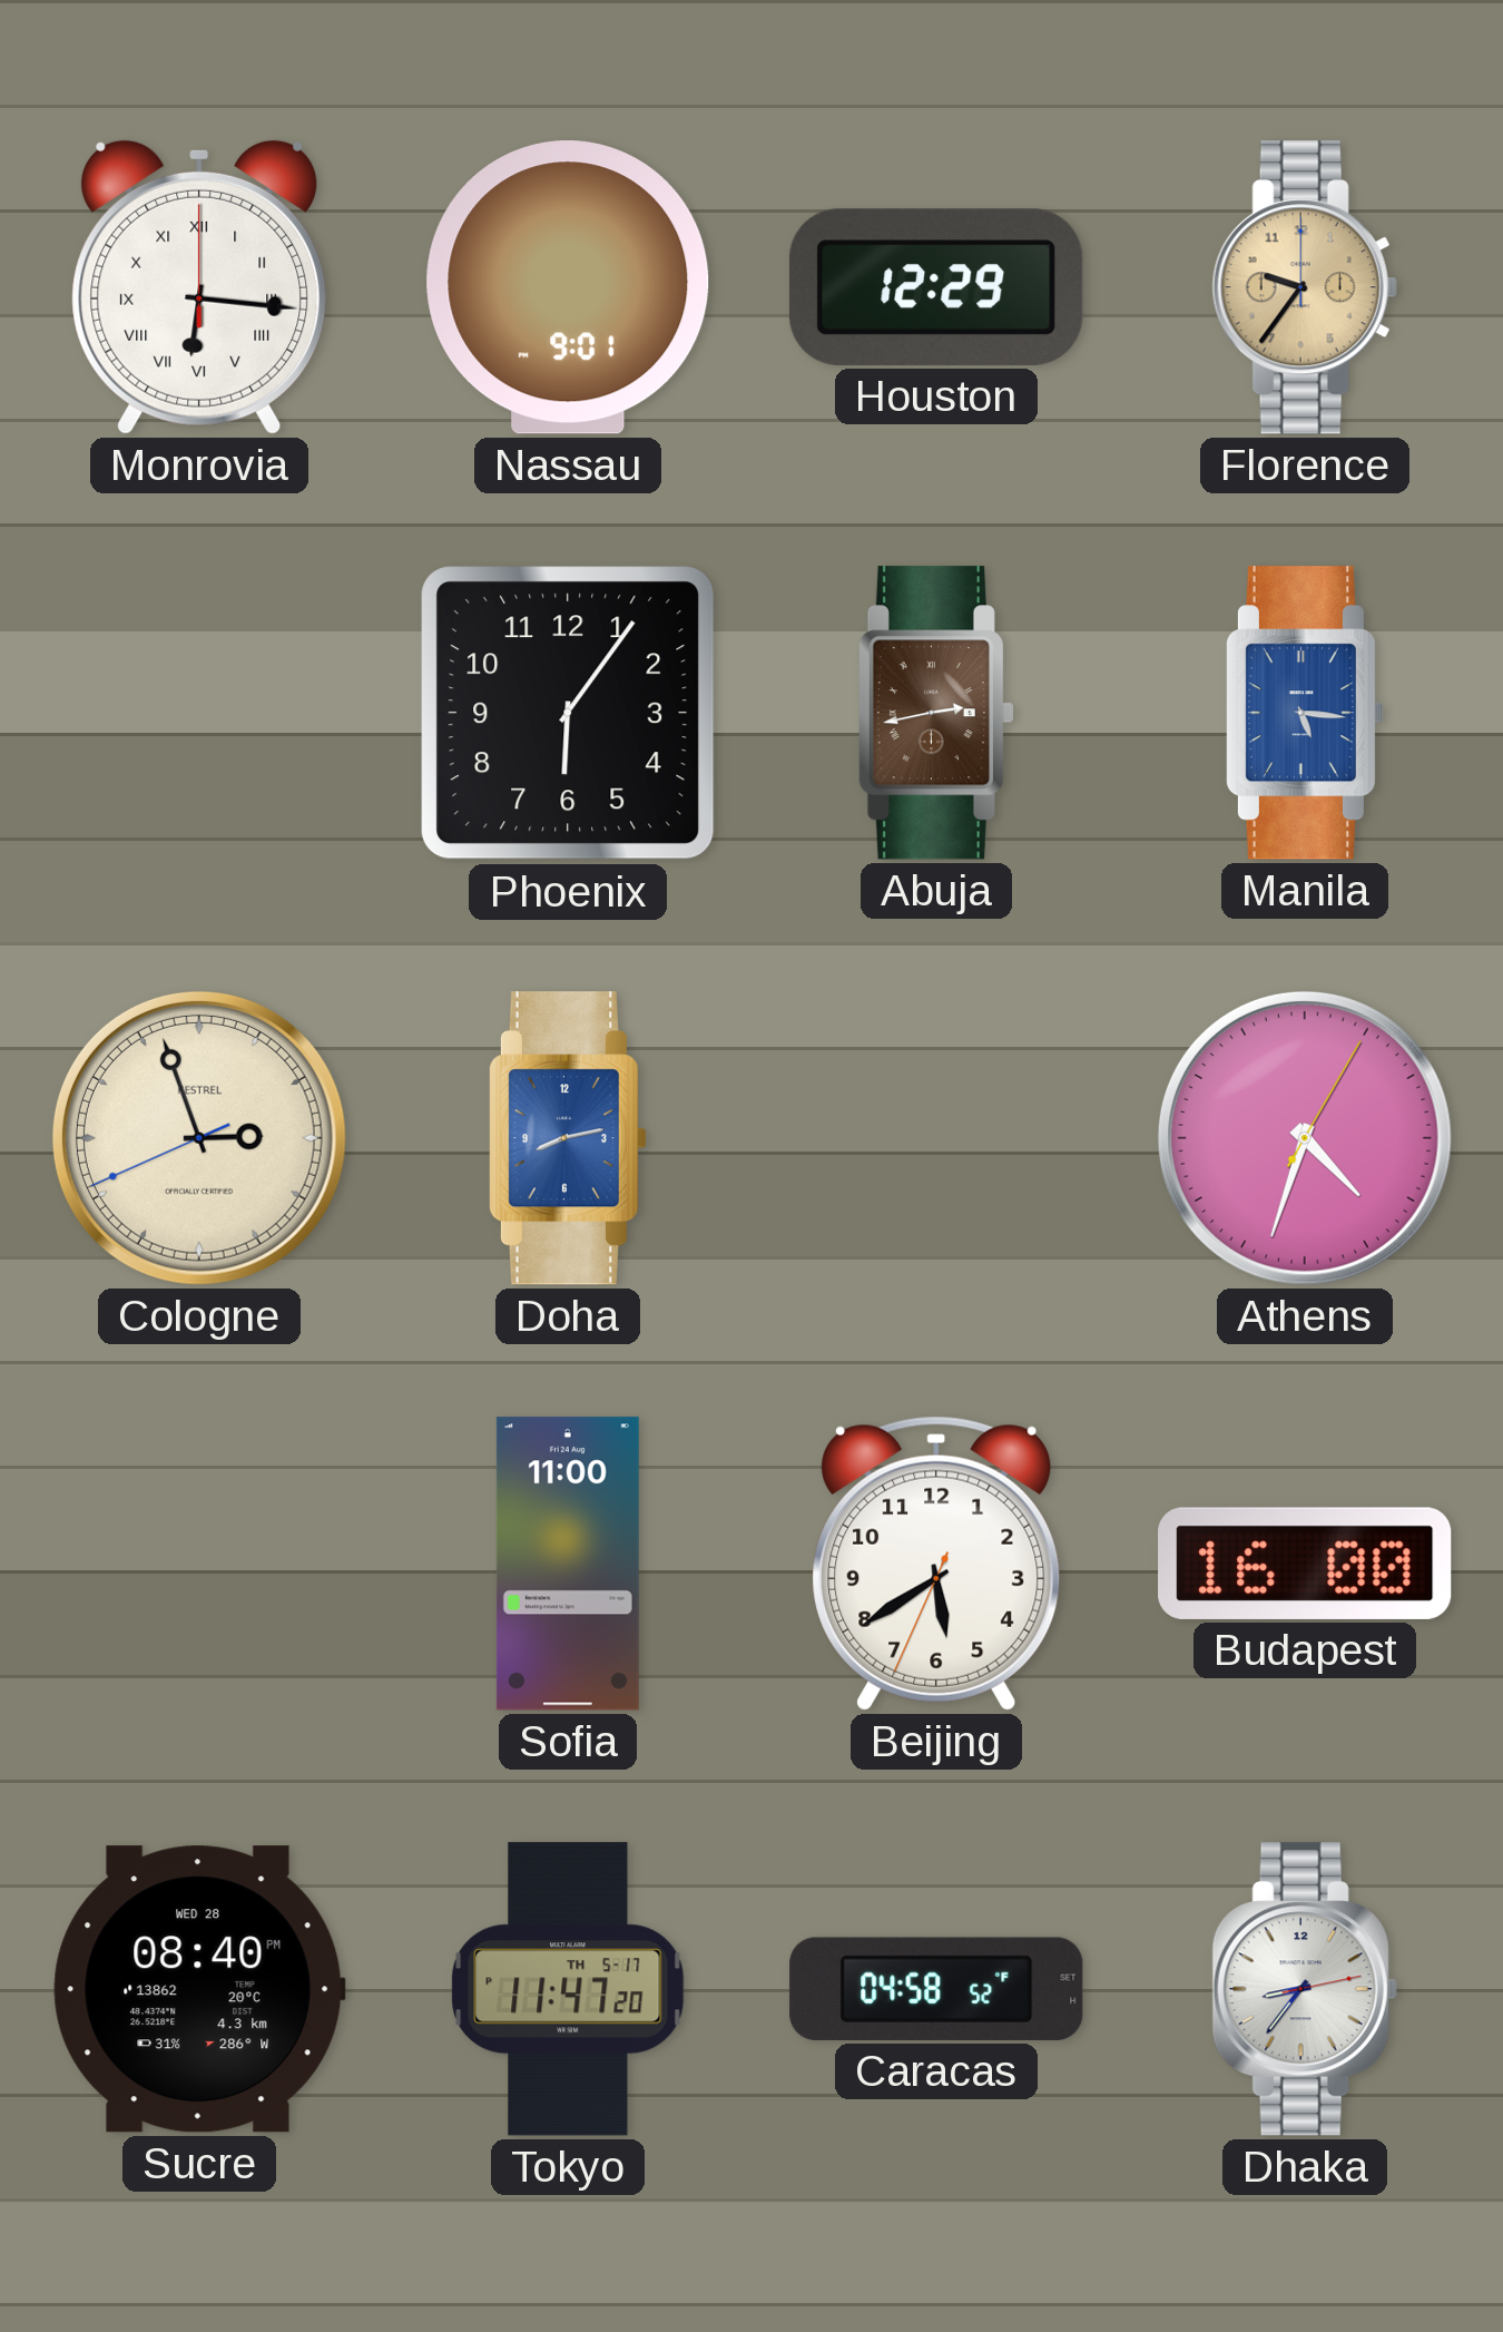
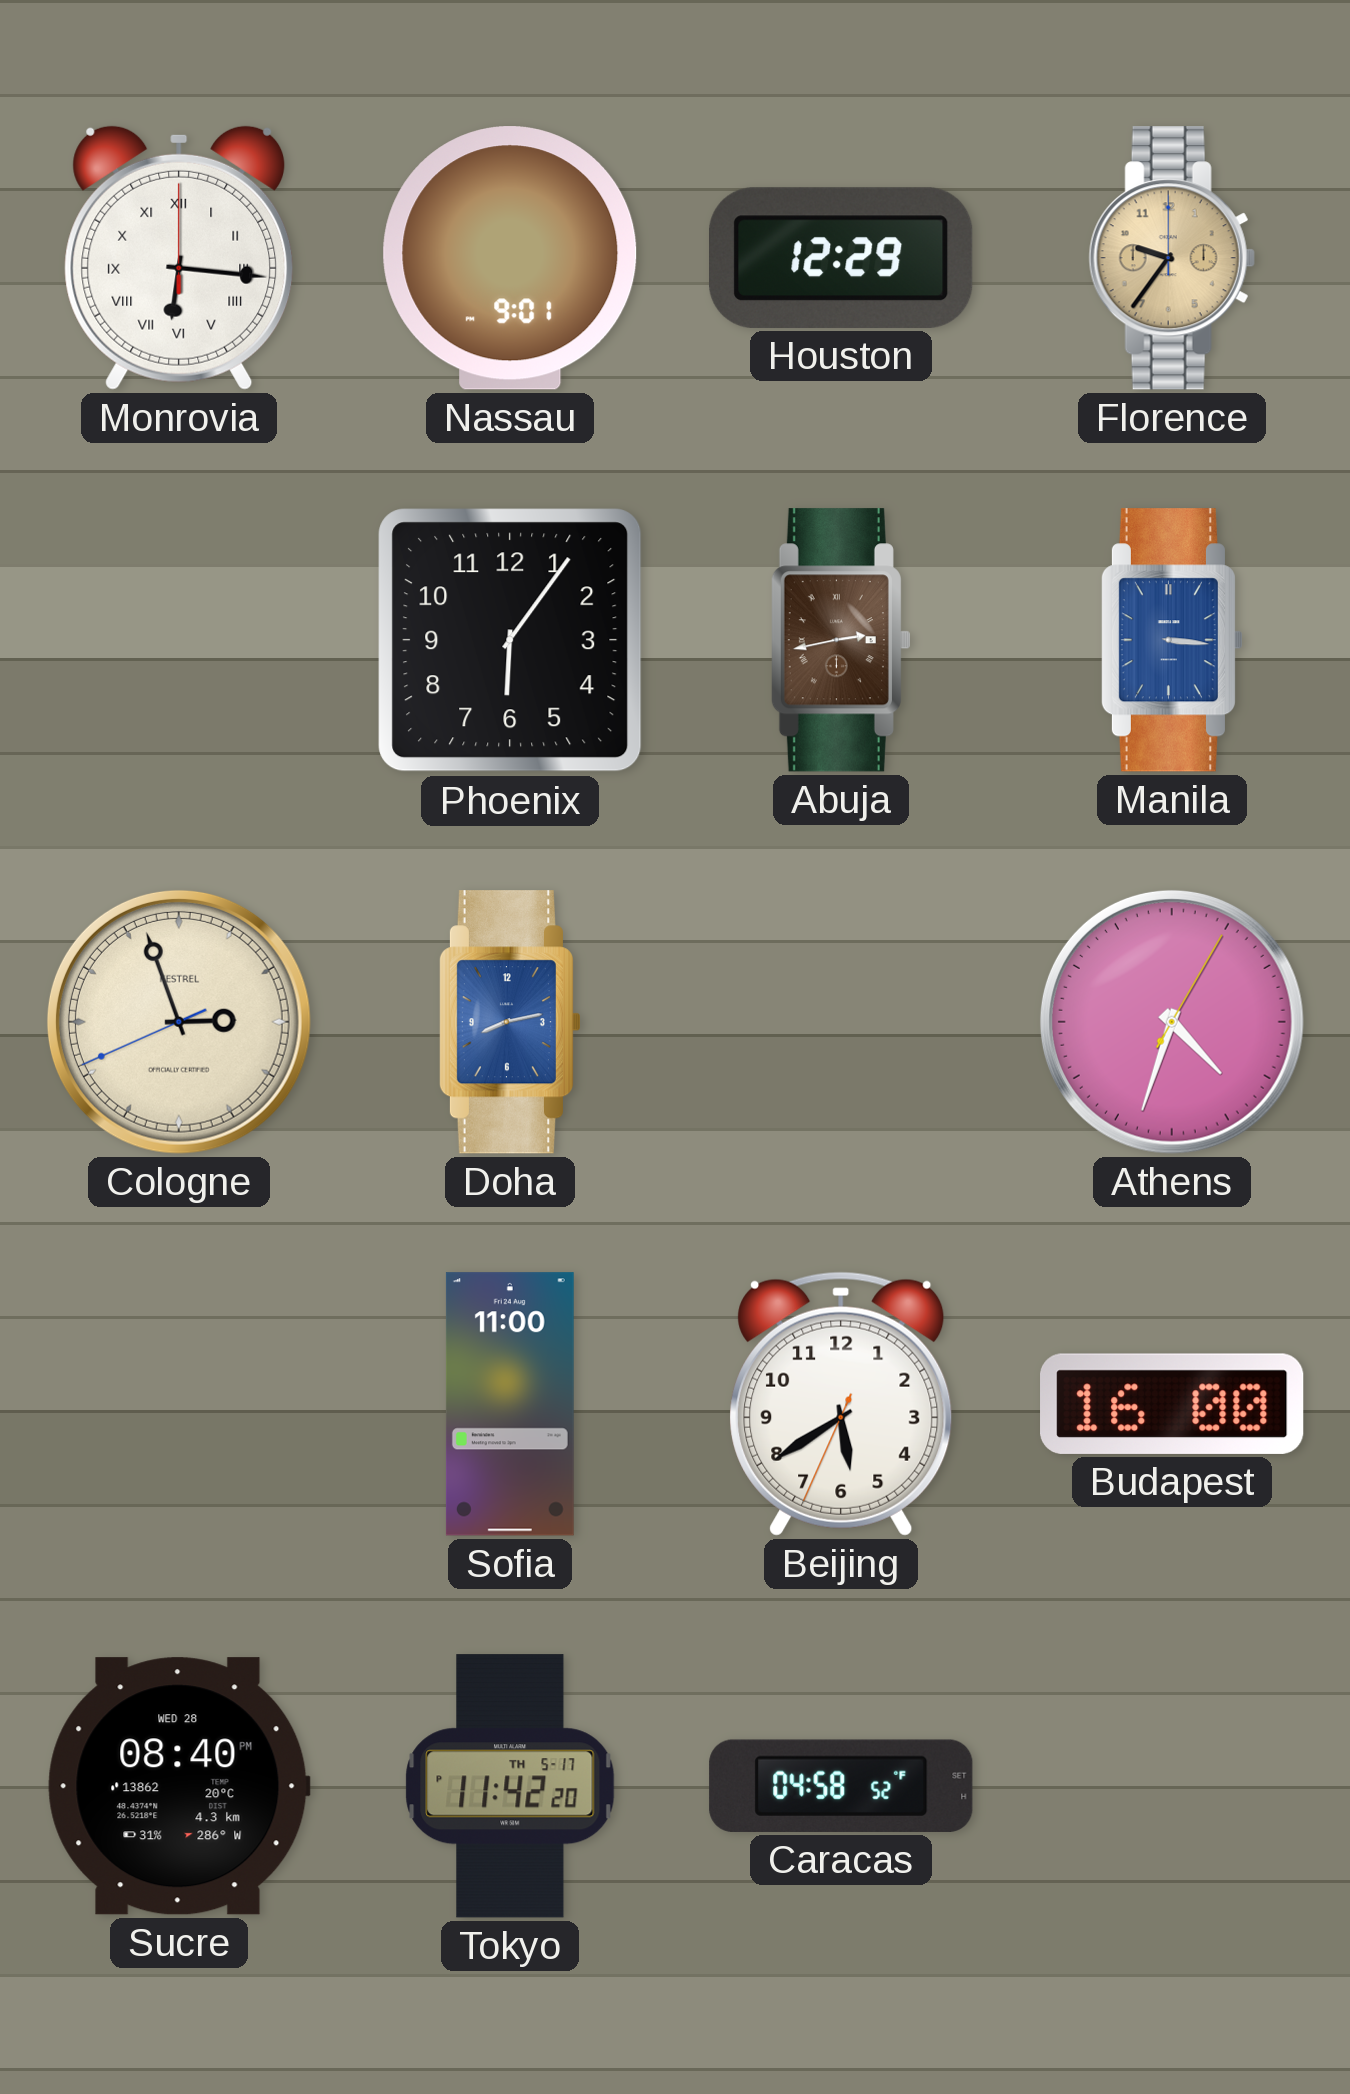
Manila: 5:16 -> 3:16 (1171, 640)
Tokyo: 11:47 -> 11:42 (510, 1786)
Dhaka: 8:36 -> none (1305, 1989)
